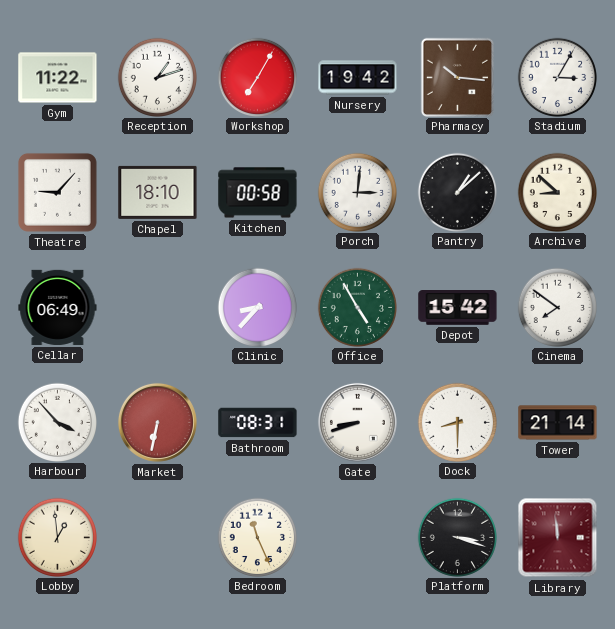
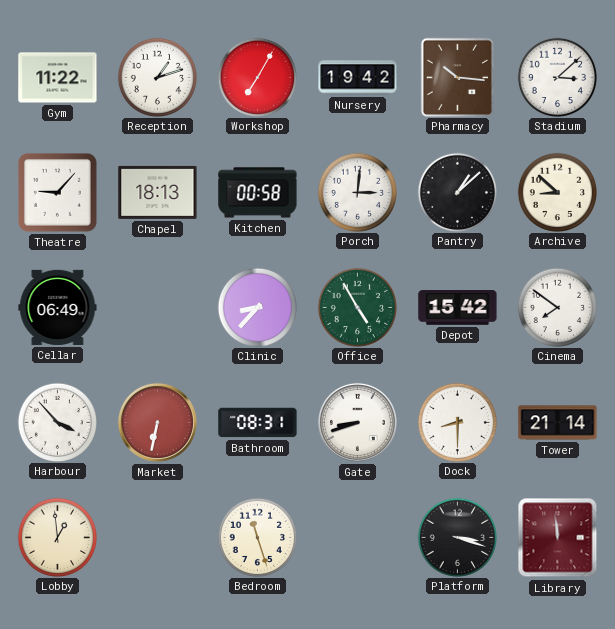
Stadium: 3:05 -> 3:08 (557, 77)
Chapel: 18:10 -> 18:13 (158, 192)
Bedroom: 11:26 -> 11:27 (257, 537)
